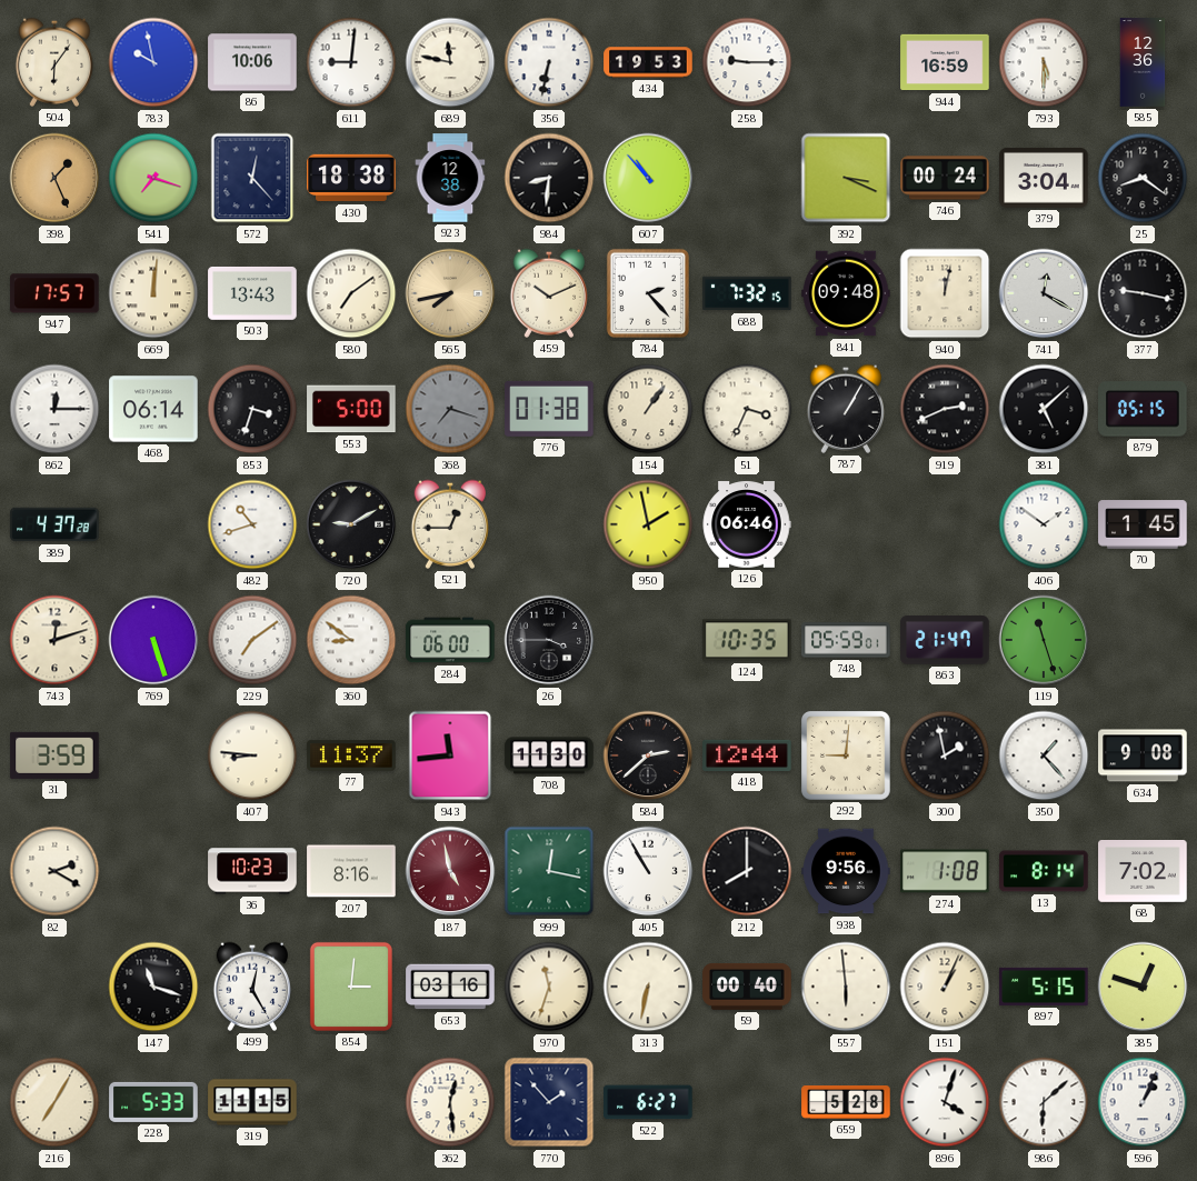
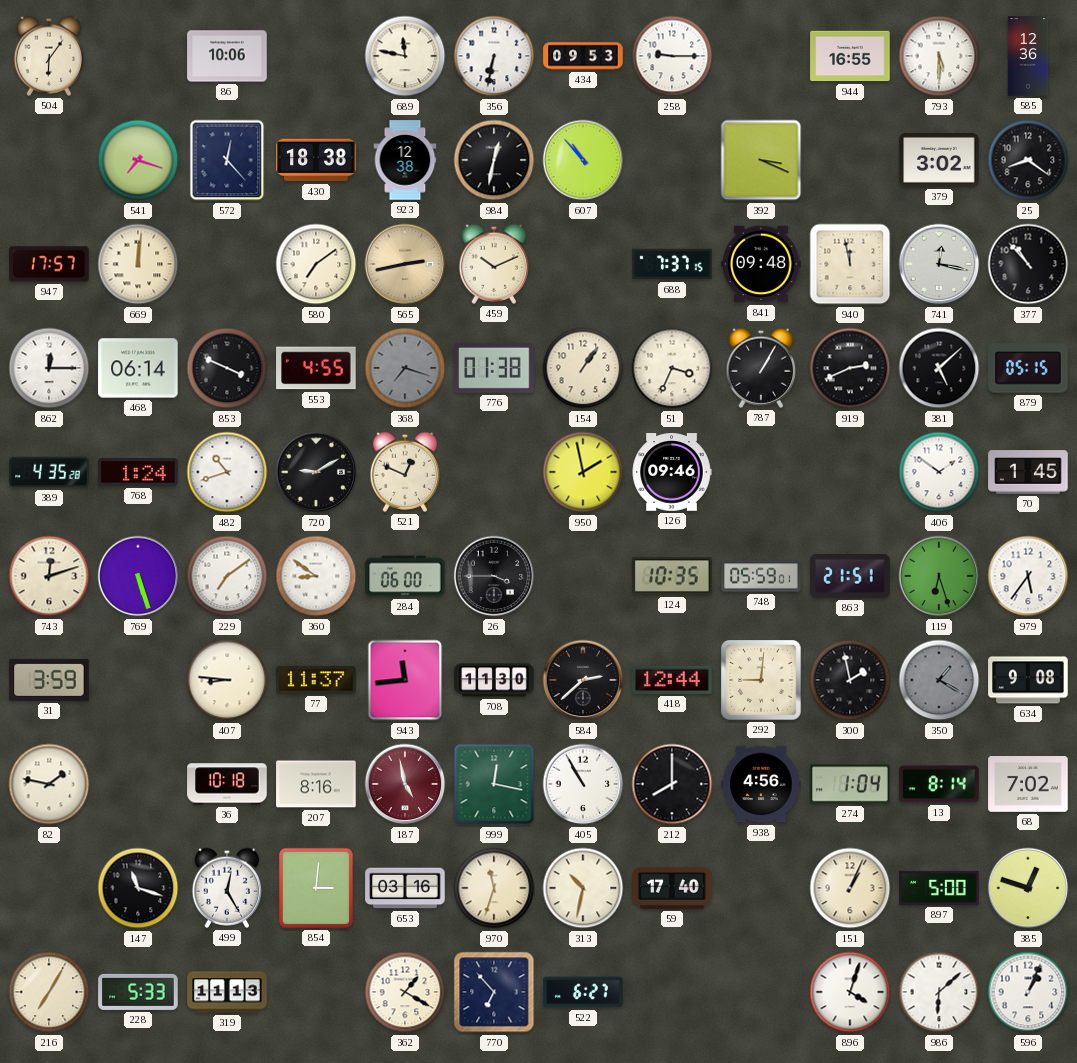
783: 9:58 -> none (153, 62)
611: 9:01 -> none (351, 62)
434: 19:53 -> 09:53 (583, 56)
944: 16:59 -> 16:55 (850, 56)
398: 1:26 -> none (54, 178)
984: 8:31 -> 12:32 (494, 160)
746: 00:24 -> none (945, 178)
379: 3:04 -> 3:02 (939, 160)
503: 13:43 -> none (252, 293)
565: 7:43 -> 2:43 (405, 264)
784: 2:23 -> none (648, 293)
688: 7:32 -> 7:37 (672, 264)
940: 12:02 -> 11:58 (850, 264)
741: 12:20 -> 12:17 (939, 264)
377: 9:17 -> 10:53 (1028, 264)
853: 3:33 -> 3:49 (227, 368)
553: 5:00 -> 4:55 (316, 368)
389: 4:37 -> 4:35 (49, 472)
768: none -> 1:24 (138, 472)
521: 12:45 -> 12:49 (404, 472)
126: 06:46 -> 09:46 (672, 472)
863: 21:47 -> 21:51 (850, 576)
119: 11:27 -> 6:27 (939, 576)
979: none -> 5:36 (1028, 576)
350: 1:23 -> 1:20 (939, 680)
350 dial: white -> grey (939, 680)
82: 2:20 -> 1:47 (49, 784)
36: 10:23 -> 10:18 (227, 784)
938: 9:56 -> 4:56 (761, 784)
274: 1:08 -> 1:04 (850, 784)
313: 6:32 -> 10:32 (583, 888)
59: 00:40 -> 17:40 (672, 888)
557: 5:59 -> none (846, 987)
897: 5:15 -> 5:00 (939, 888)
319: 11:15 -> 11:13 (227, 992)
362: 12:29 -> 1:20 (405, 992)
770: 1:53 -> 6:53 (494, 992)
659: 5:28 -> none (846, 1102)
